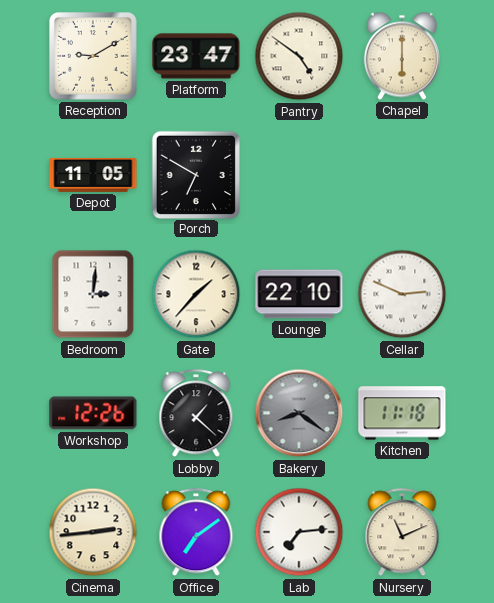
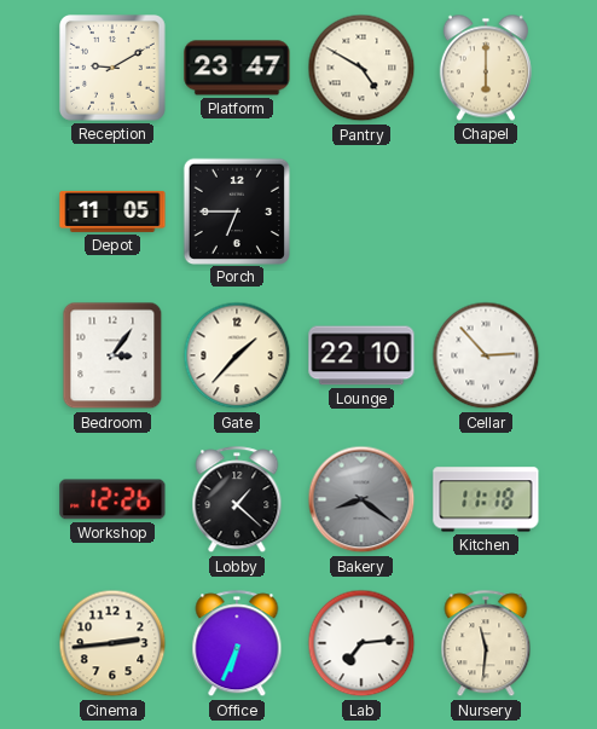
Pantry: 4:51 -> 4:50 (361, 68)
Porch: 6:50 -> 6:45 (236, 210)
Bedroom: 3:01 -> 3:06 (112, 355)
Cellar: 2:49 -> 2:53 (486, 355)
Office: 7:09 -> 6:34 (237, 644)
Nursery: 11:11 -> 11:31 (486, 644)
